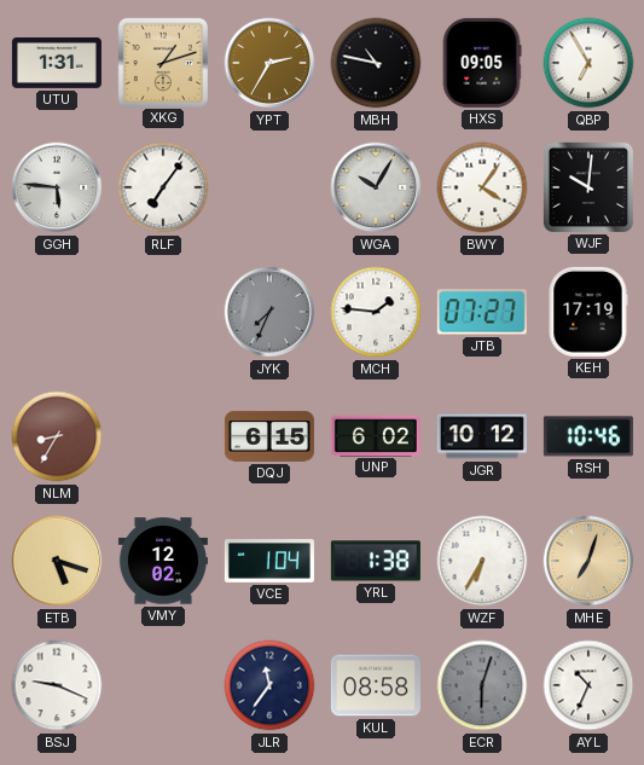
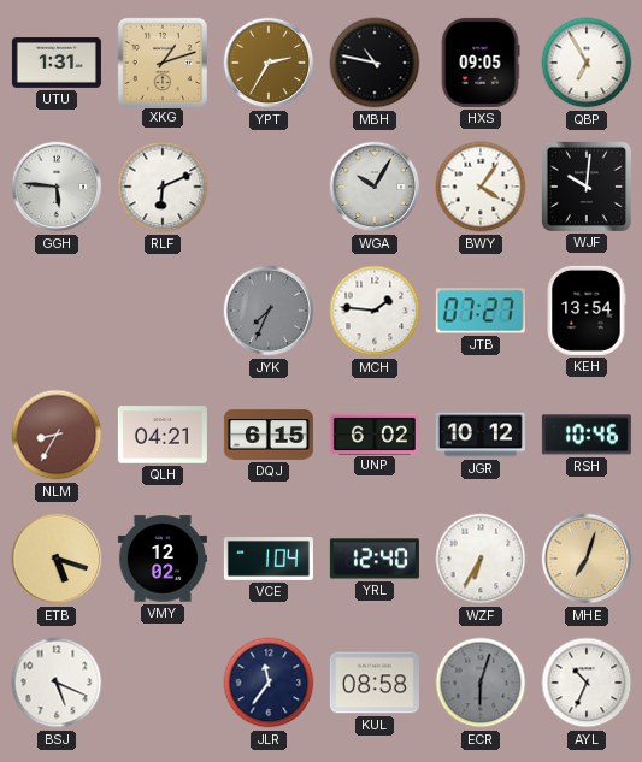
RLF: 7:06 -> 6:11 (163, 187)
KEH: 17:19 -> 13:54 (587, 311)
QLH: none -> 04:21 (163, 435)
YRL: 1:38 -> 12:40 (375, 559)
BSJ: 9:19 -> 5:19 (57, 683)
